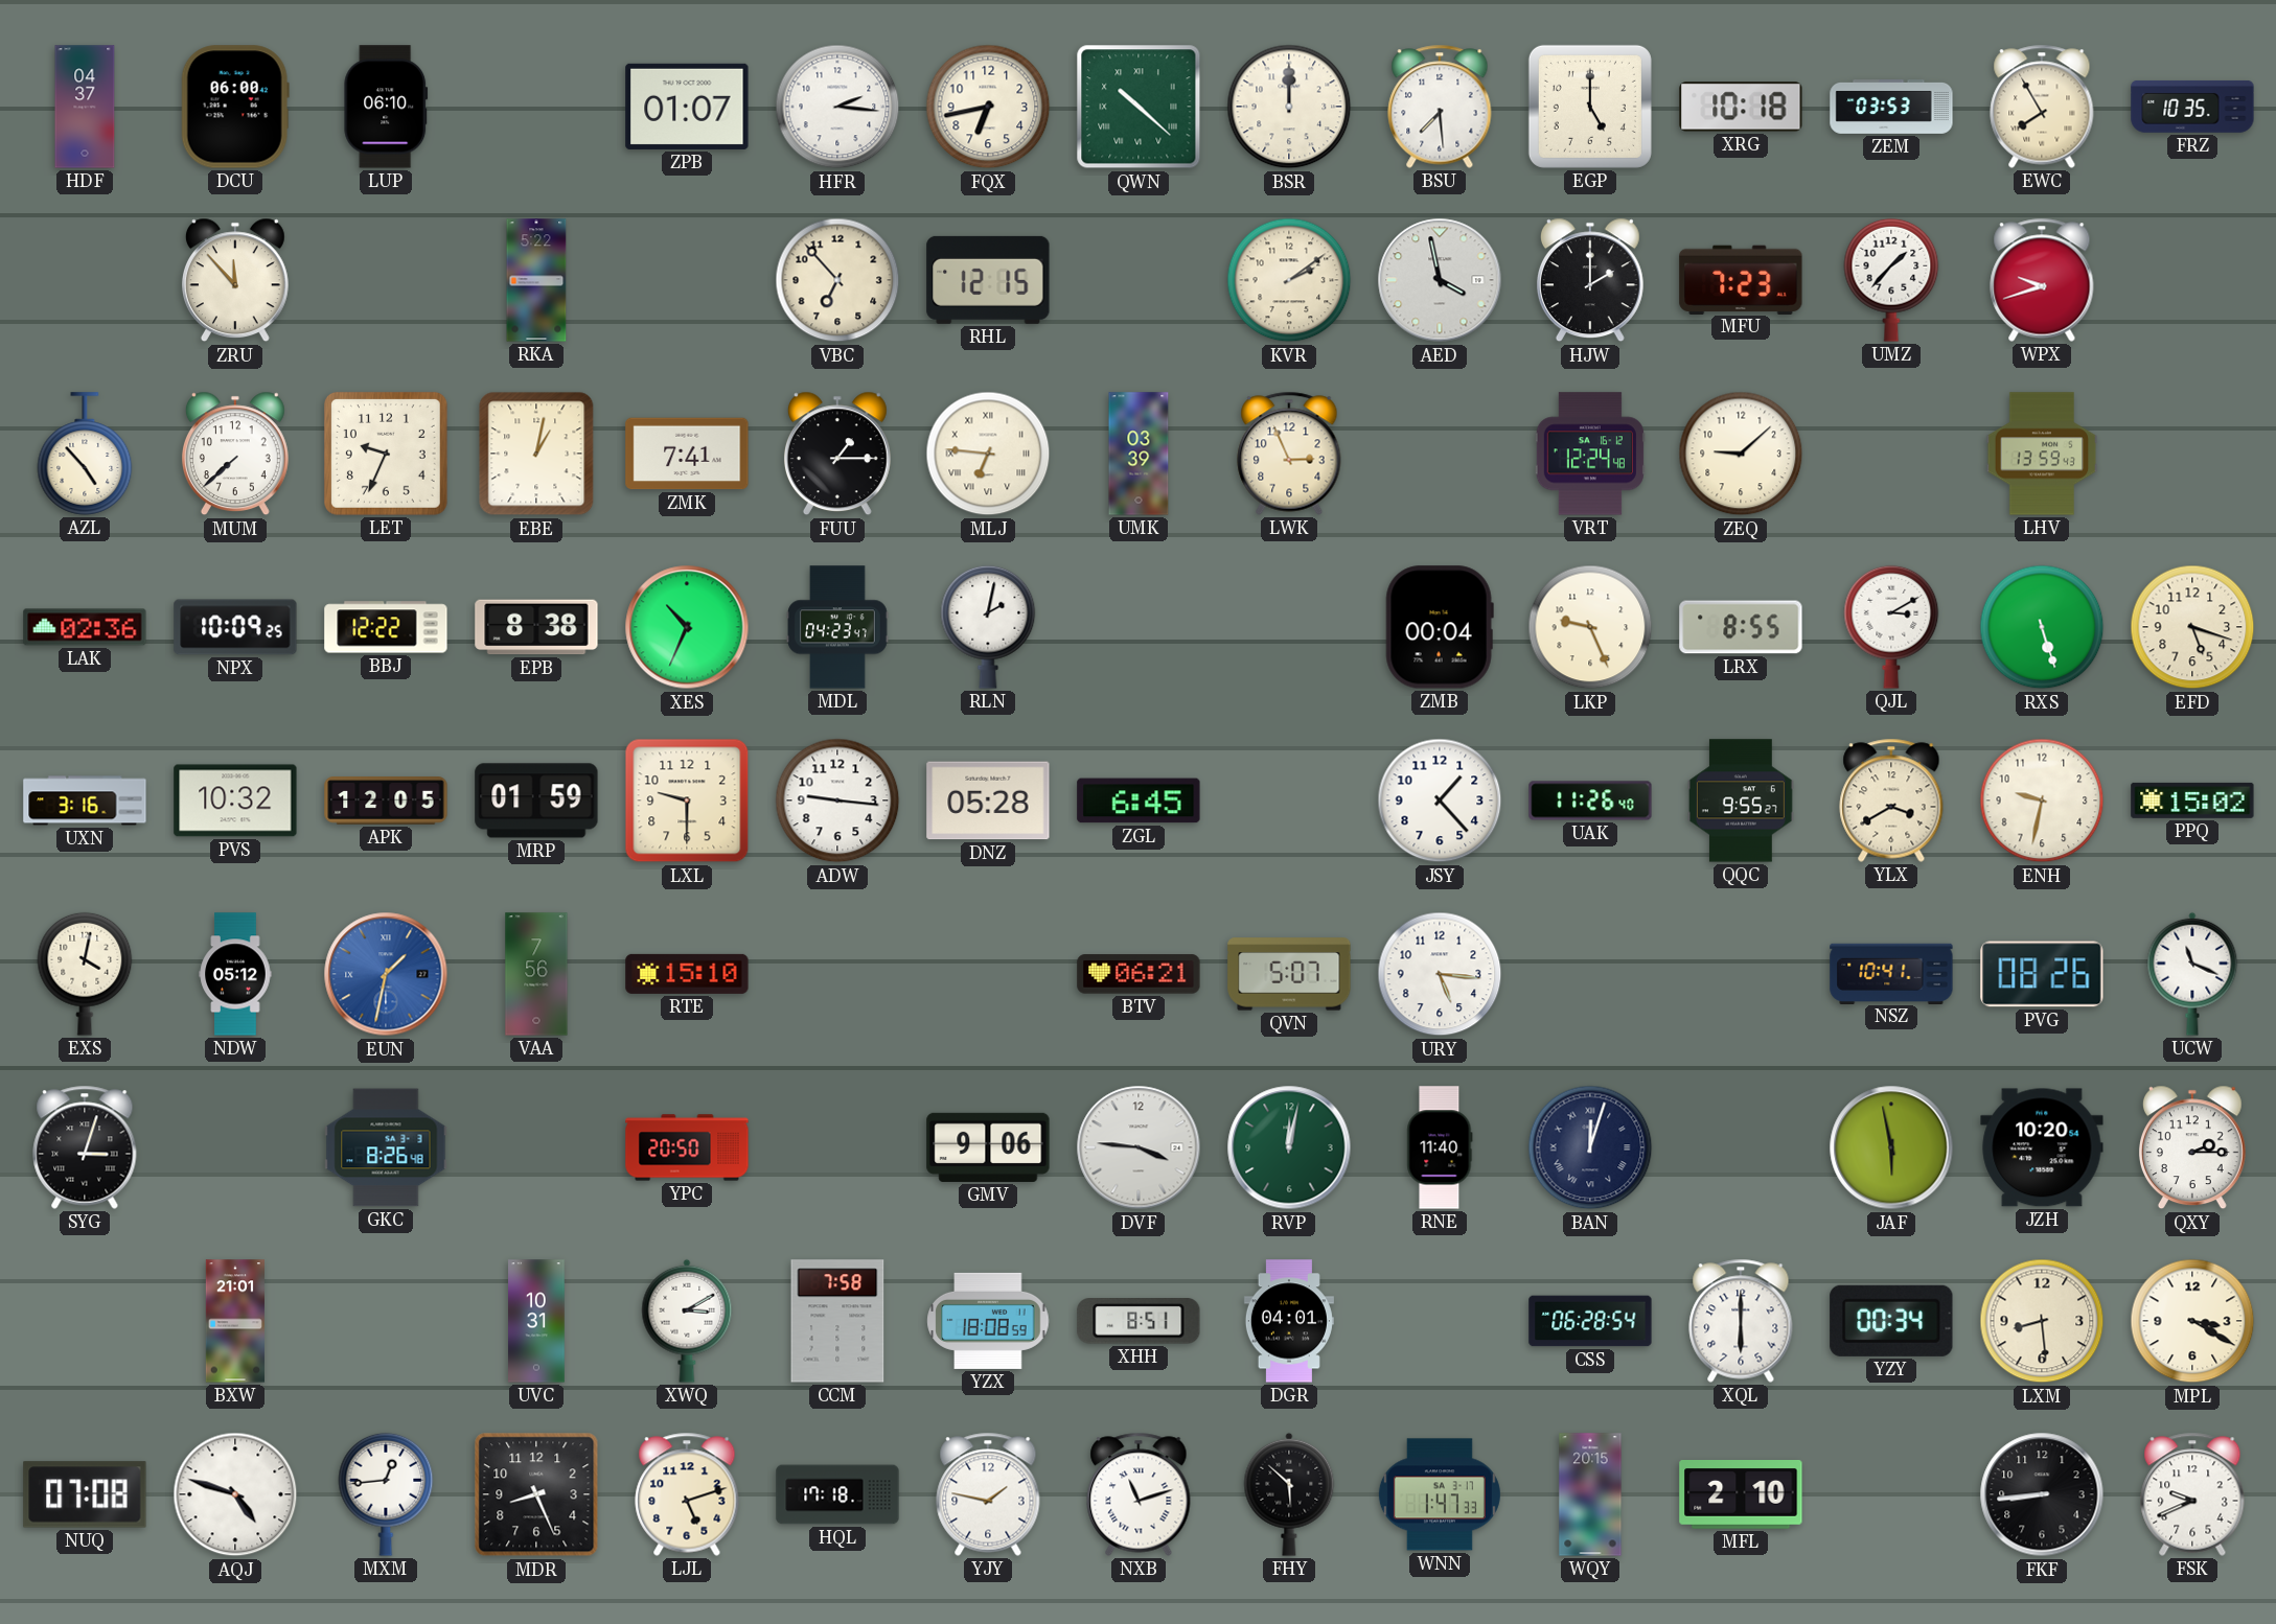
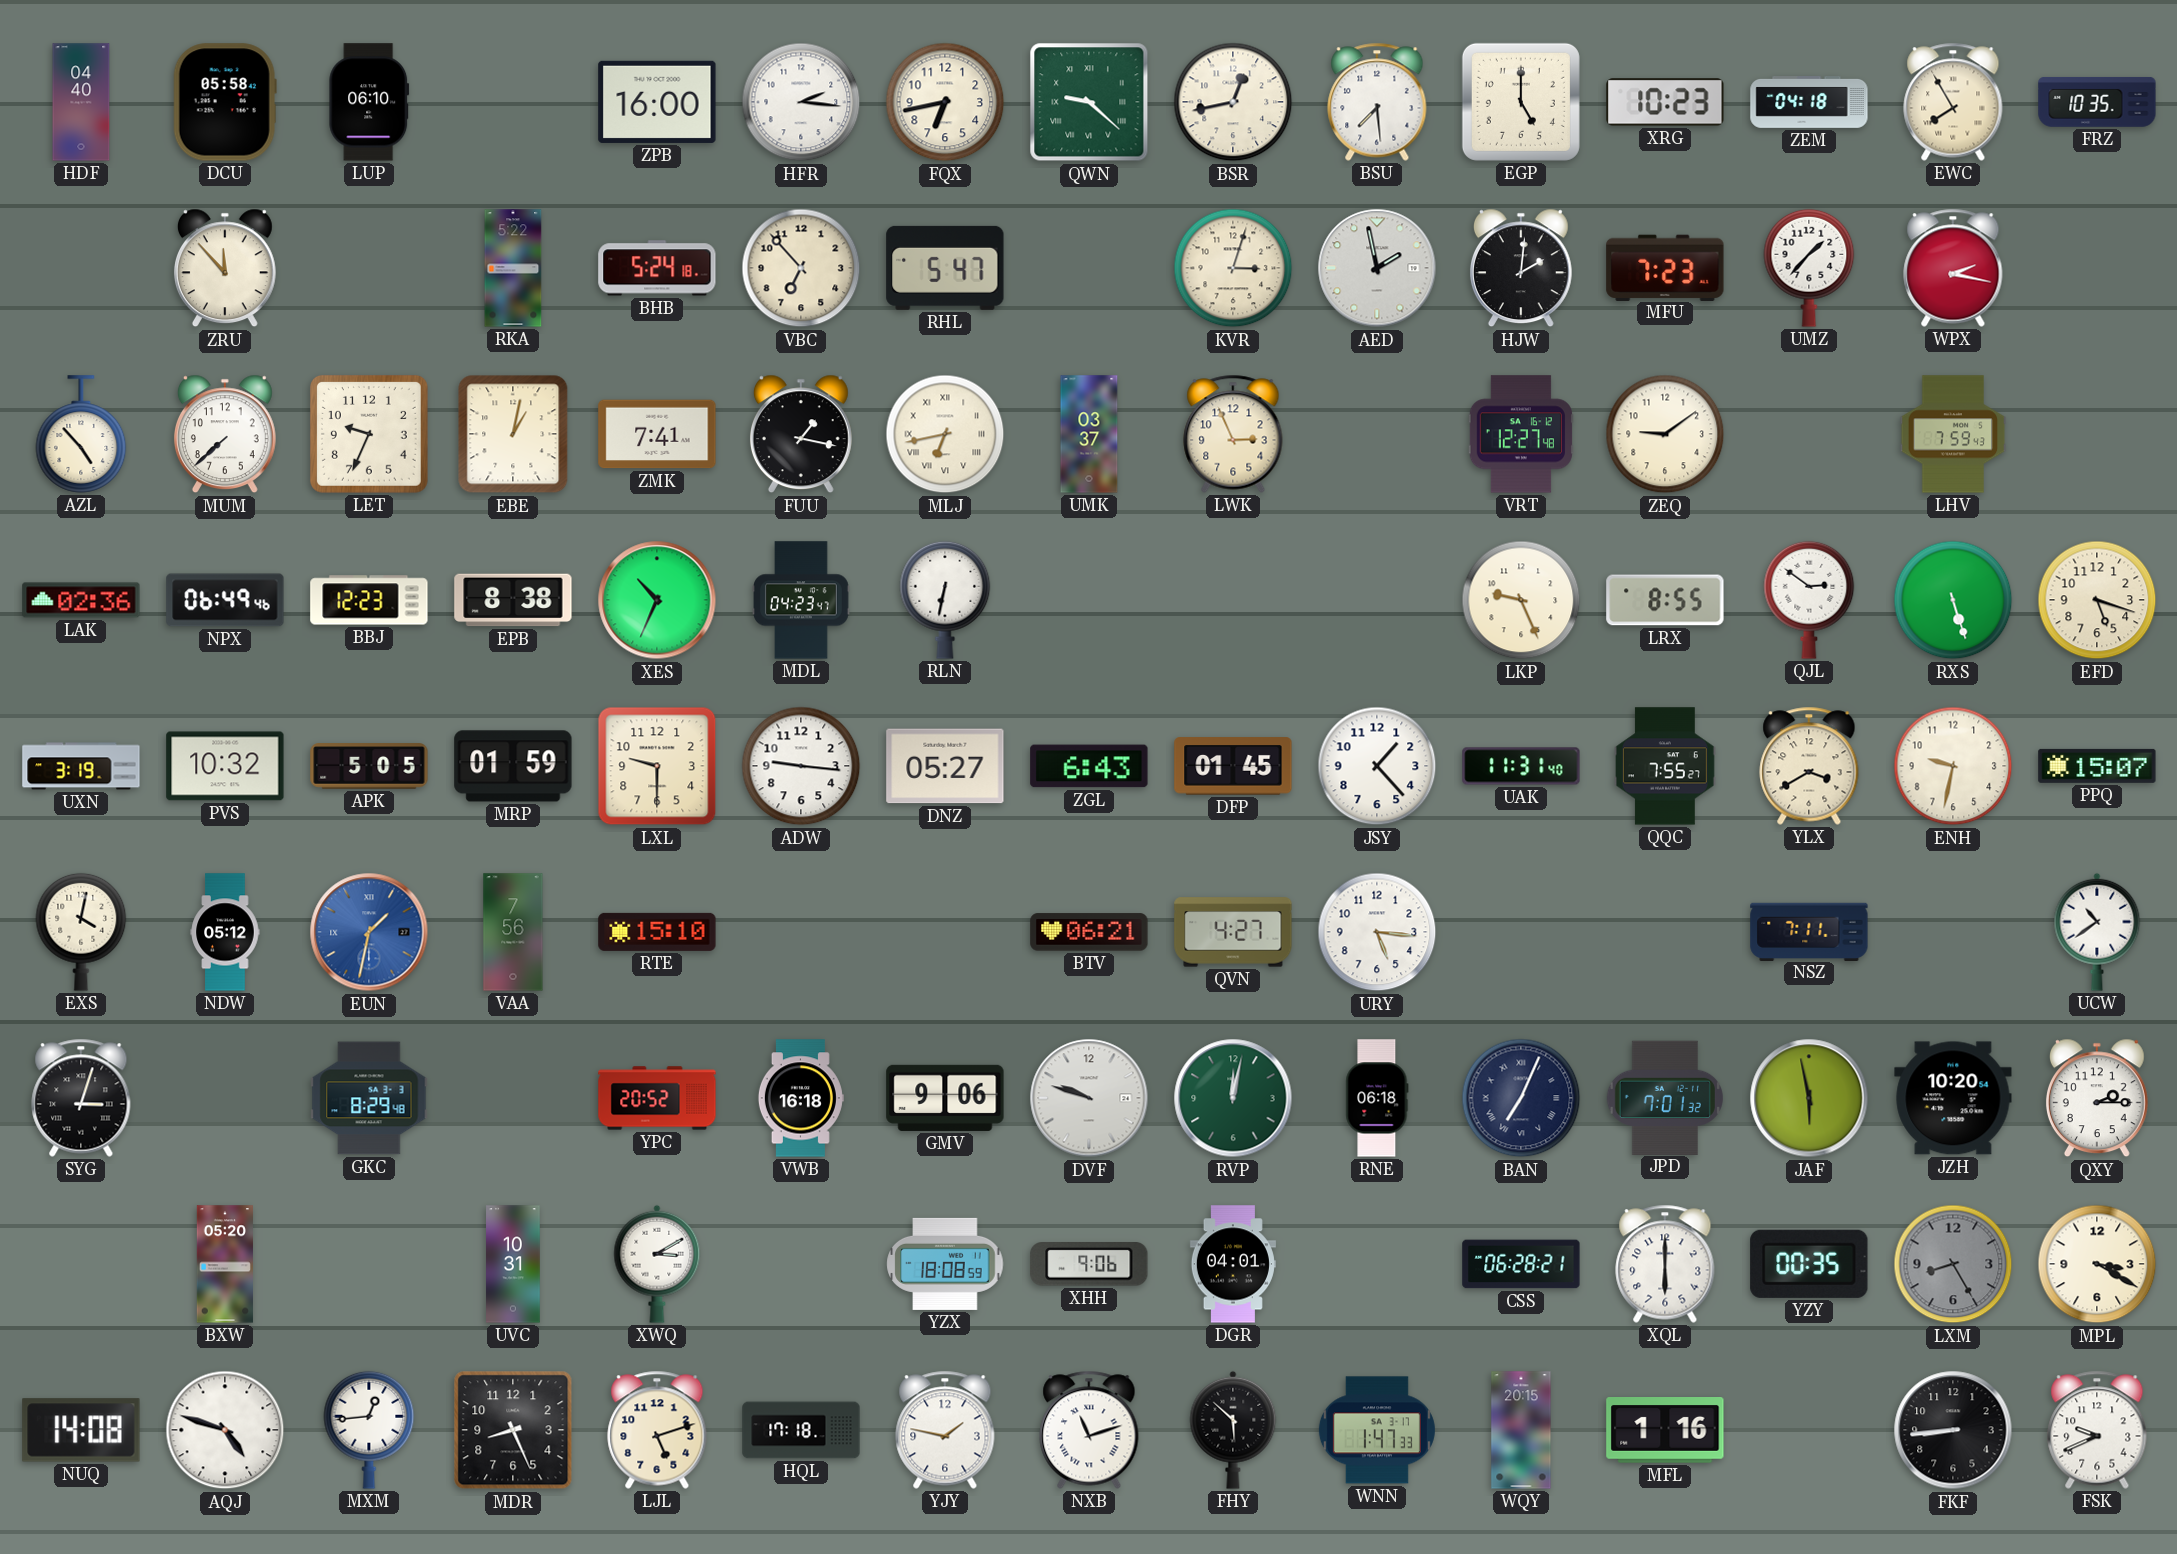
HDF: 04:37 -> 04:40 (81, 102)
DCU: 06:00 -> 05:58 (225, 102)
ZPB: 01:07 -> 16:00 (657, 102)
QWN: 10:22 -> 9:22 (1089, 102)
BSR: 12:00 -> 12:43 (1233, 102)
XRG: 10:18 -> 10:23 (1665, 102)
ZEM: 03:53 -> 04:18 (1809, 103)
BHB: none -> 5:24 (657, 268)
RHL: 12:15 -> 5:47 (945, 268)
KVR: 2:09 -> 3:03 (1233, 268)
AED: 3:58 -> 1:58 (1377, 268)
HJW: 2:00 -> 2:01 (1521, 268)
WPX: 9:42 -> 2:17 (1953, 268)
FUU: 1:15 -> 1:17 (801, 434)
MLJ: 6:46 -> 6:43 (945, 434)
UMK: 03:39 -> 03:37 (1089, 434)
VRT: 12:24 -> 12:27 (1521, 434)
ZEQ: 9:08 -> 9:09 (1665, 434)
LHV: 13:59 -> 7:59 (1953, 434)
NPX: 10:09 -> 06:49 (225, 600)
BBJ: 12:22 -> 12:23 (369, 600)
RLN: 2:02 -> 6:32 (945, 600)
ZMB: 00:04 -> none (1440, 627)
QJL: 3:10 -> 2:51 (1809, 600)
UXN: 3:16 -> 3:19 (81, 766)
APK: 12:05 -> 5:05 (369, 766)
DNZ: 05:28 -> 05:27 (945, 766)
ZGL: 6:45 -> 6:43 (1089, 766)
DFP: none -> 01:45 (1233, 766)
UAK: 11:26 -> 11:31 (1521, 766)
QQC: 9:55 -> 7:55 (1665, 766)
PPQ: 15:02 -> 15:07 (2097, 766)
QVN: 5:07 -> 4:27 (1233, 932)
NSZ: 10:41 -> 7:11 (1809, 931)
PVG: 08:26 -> none (2042, 974)
UCW: 11:19 -> 10:39 (2097, 932)
GKC: 8:26 -> 8:29 (369, 1098)
YPC: 20:50 -> 20:52 (657, 1098)
VWB: none -> 16:18 (801, 1098)
DVF: 3:46 -> 9:48 (1089, 1098)
RNE: 11:40 -> 06:18 (1377, 1098)
BAN: 12:03 -> 7:04 (1521, 1098)
JPD: none -> 7:01 (1665, 1097)
BXW: 21:01 -> 05:20 (225, 1264)
CCM: 7:58 -> none (837, 1321)
XHH: 8:51 -> 9:06 (1089, 1264)
CSS: 06:28:54 -> 06:28:21 (1521, 1264)
YZY: 00:34 -> 00:35 (1809, 1264)
LXM: 8:29 -> 8:25 (1953, 1264)
LXM dial: cream -> grey (1953, 1264)
NUQ: 07:08 -> 14:08 (81, 1430)
MFL: 2:10 -> 1:16 (1665, 1431)
